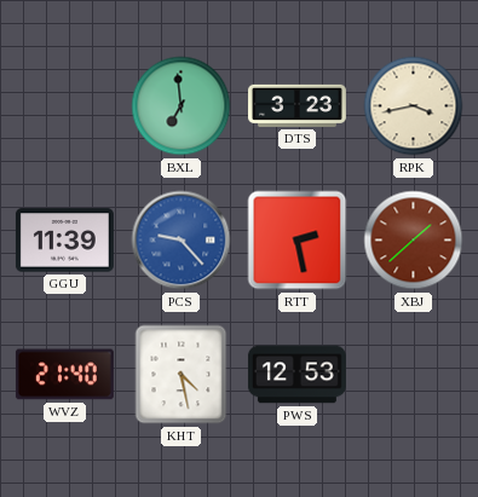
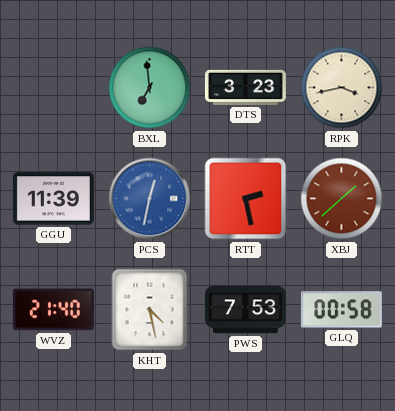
PCS: 9:23 -> 12:32 (150, 199)
PWS: 12:53 -> 7:53 (245, 310)
GLQ: none -> 00:58 (341, 310)
